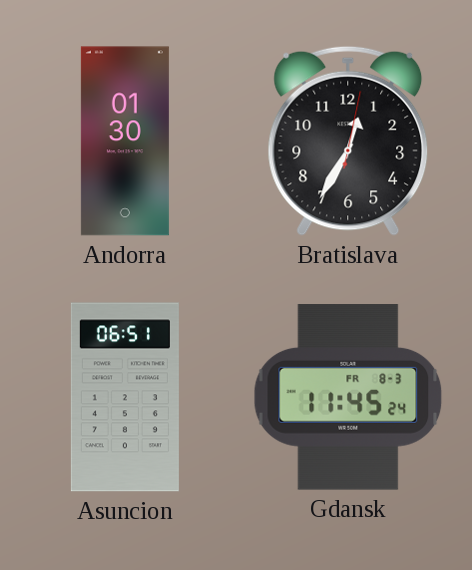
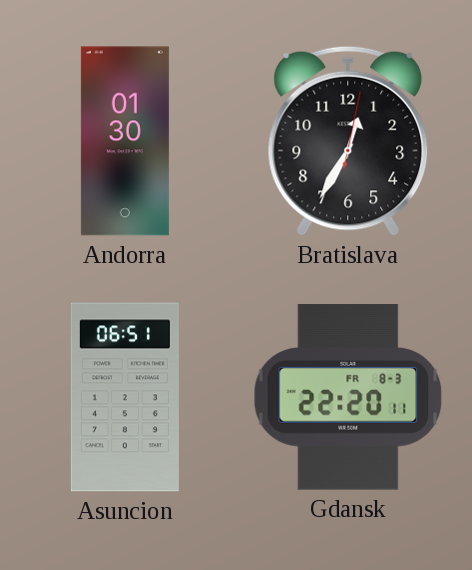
Gdansk: 11:45 -> 22:20 (348, 397)
